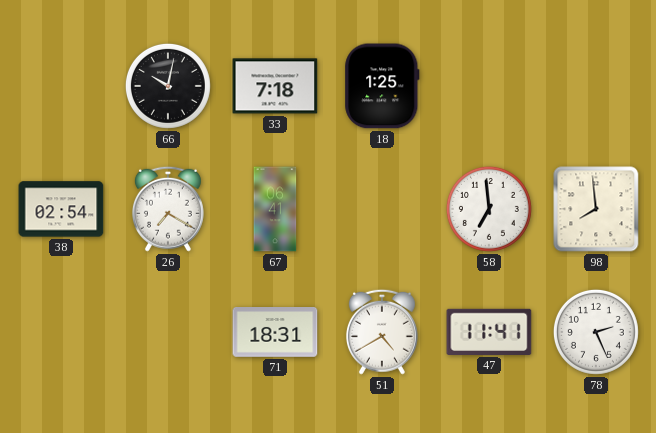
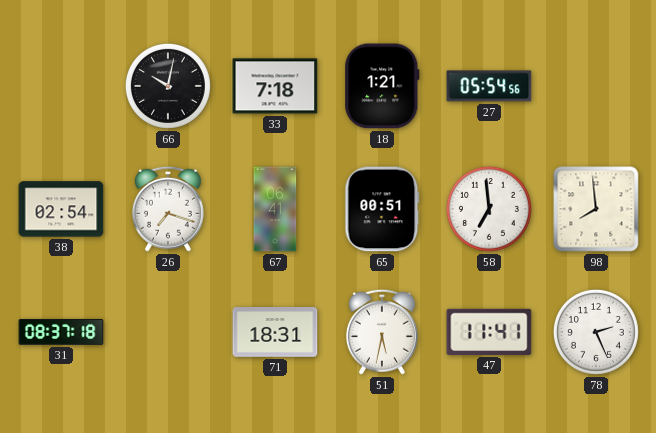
18: 1:25 -> 1:21 (382, 86)
27: none -> 05:54 (489, 86)
26: 7:20 -> 7:18 (168, 209)
65: none -> 00:51 (382, 209)
31: none -> 08:37 (61, 332)
51: 4:40 -> 5:32 (382, 332)
